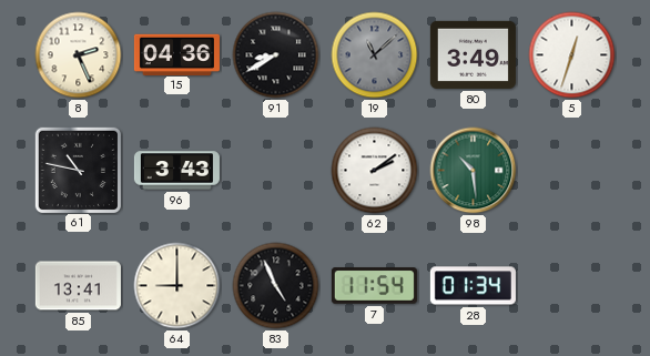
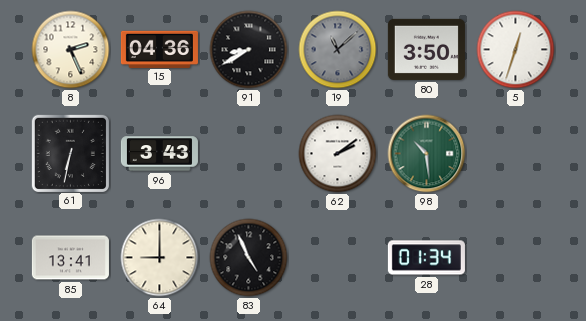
80: 3:49 -> 3:50 (426, 49)
61: 10:47 -> 6:32 (70, 153)
7: 11:54 -> none (374, 286)
